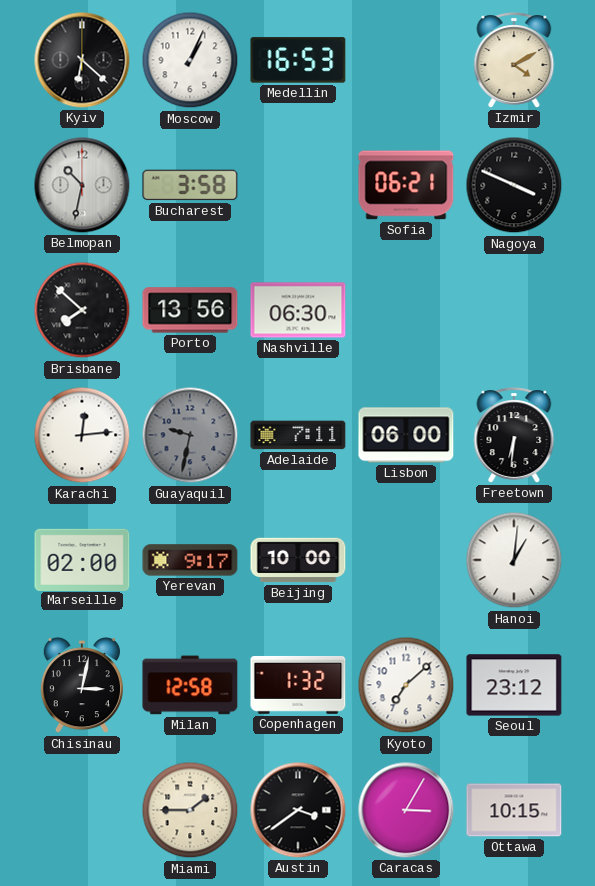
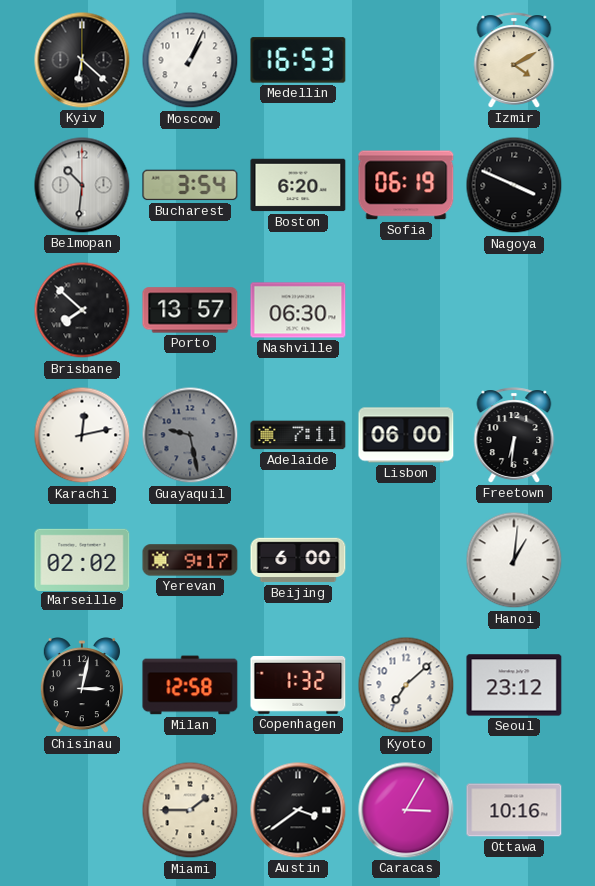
Belmopan: 10:32 -> 10:31 (82, 185)
Bucharest: 3:58 -> 3:54 (190, 185)
Boston: none -> 6:20 (298, 185)
Sofia: 06:21 -> 06:19 (406, 185)
Porto: 13:56 -> 13:57 (190, 310)
Karachi: 12:14 -> 12:13 (82, 435)
Guayaquil: 9:32 -> 9:28 (190, 435)
Marseille: 02:00 -> 02:02 (82, 559)
Beijing: 10:00 -> 6:00 (298, 560)
Ottawa: 10:15 -> 10:16 (514, 810)
